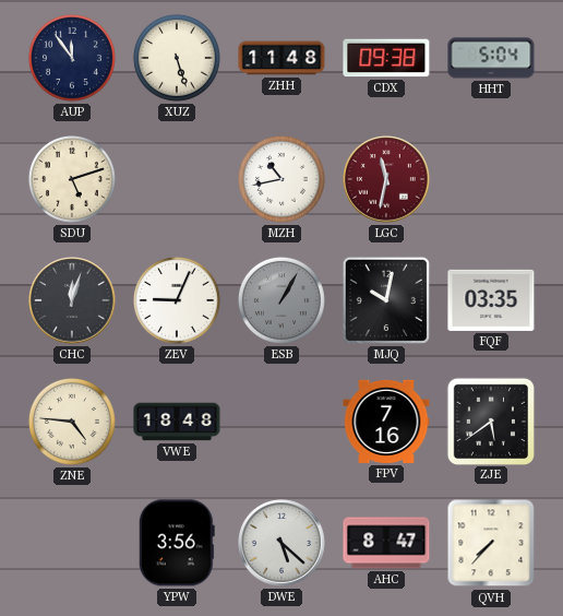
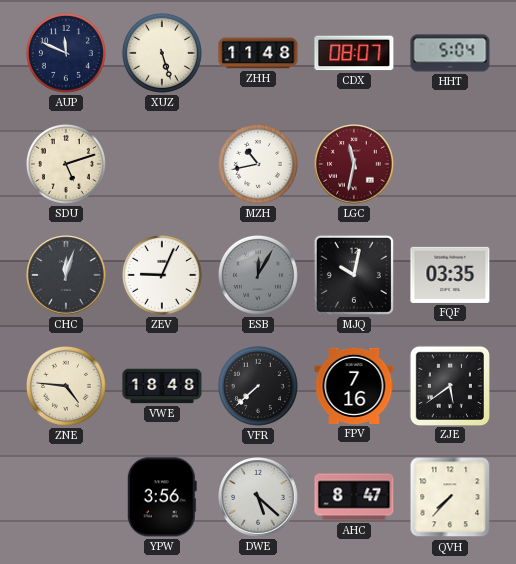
AUP: 11:54 -> 11:49 (66, 53)
CDX: 09:38 -> 08:07 (354, 53)
ESB: 1:05 -> 12:05 (258, 275)
VFR: none -> 7:38 (258, 386)
